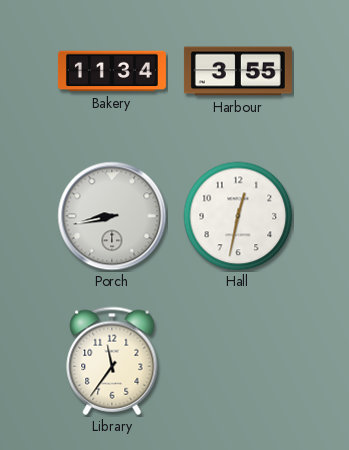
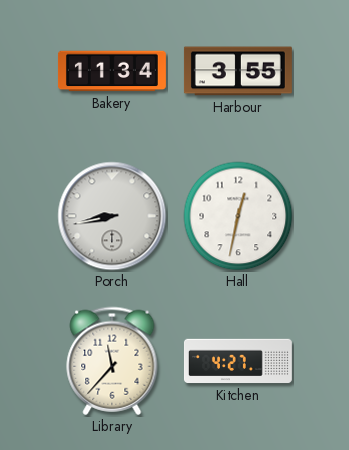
Library: 11:36 -> 11:37 (112, 361)
Kitchen: none -> 4:27 (238, 361)
